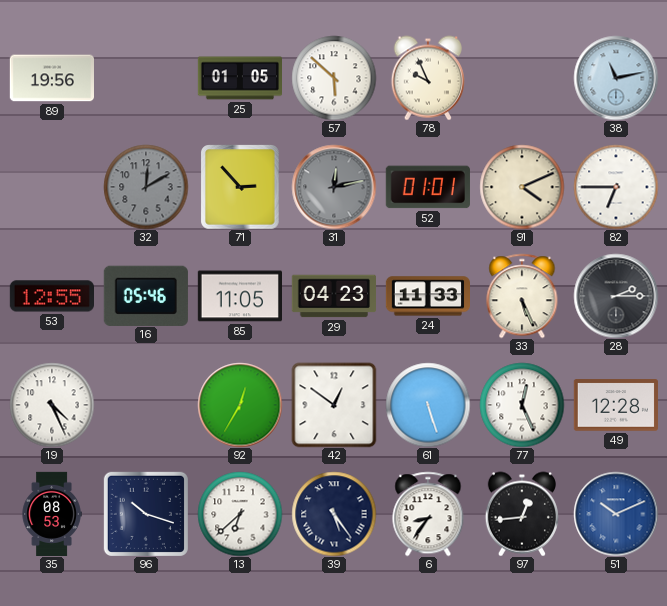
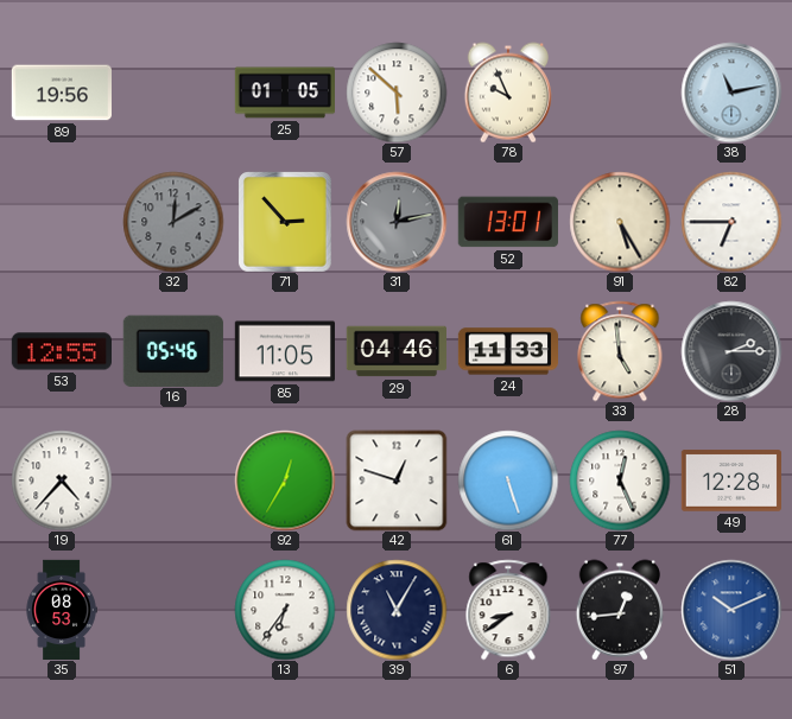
52: 01:01 -> 13:01 (508, 222)
91: 4:11 -> 5:25 (620, 222)
29: 04:23 -> 04:46 (395, 351)
33: 5:26 -> 4:59 (620, 351)
19: 4:26 -> 4:37 (62, 481)
42: 12:51 -> 12:48 (397, 481)
96: 10:18 -> none (146, 514)
13: 6:38 -> 6:36 (285, 610)
39: 5:24 -> 11:05 (397, 610)
6: 8:36 -> 8:39 (508, 610)
